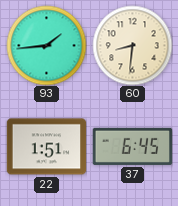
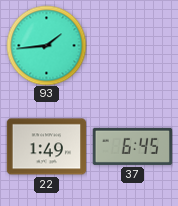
60: 8:31 -> none (132, 45)
22: 1:51 -> 1:49 (46, 147)
